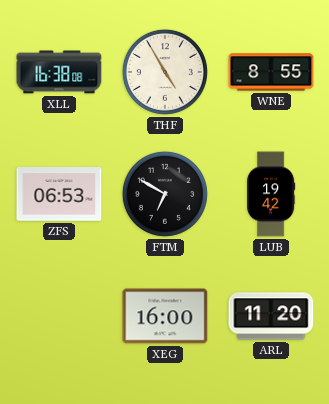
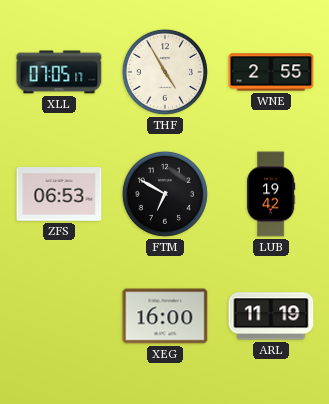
XLL: 16:38 -> 07:05 (59, 72)
WNE: 8:55 -> 2:55 (271, 72)
ARL: 11:20 -> 11:19 (271, 316)
